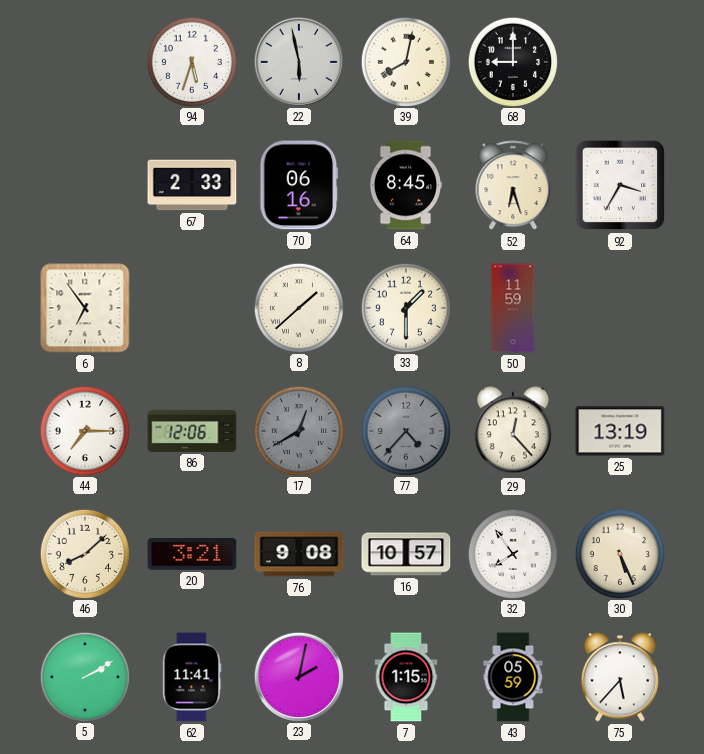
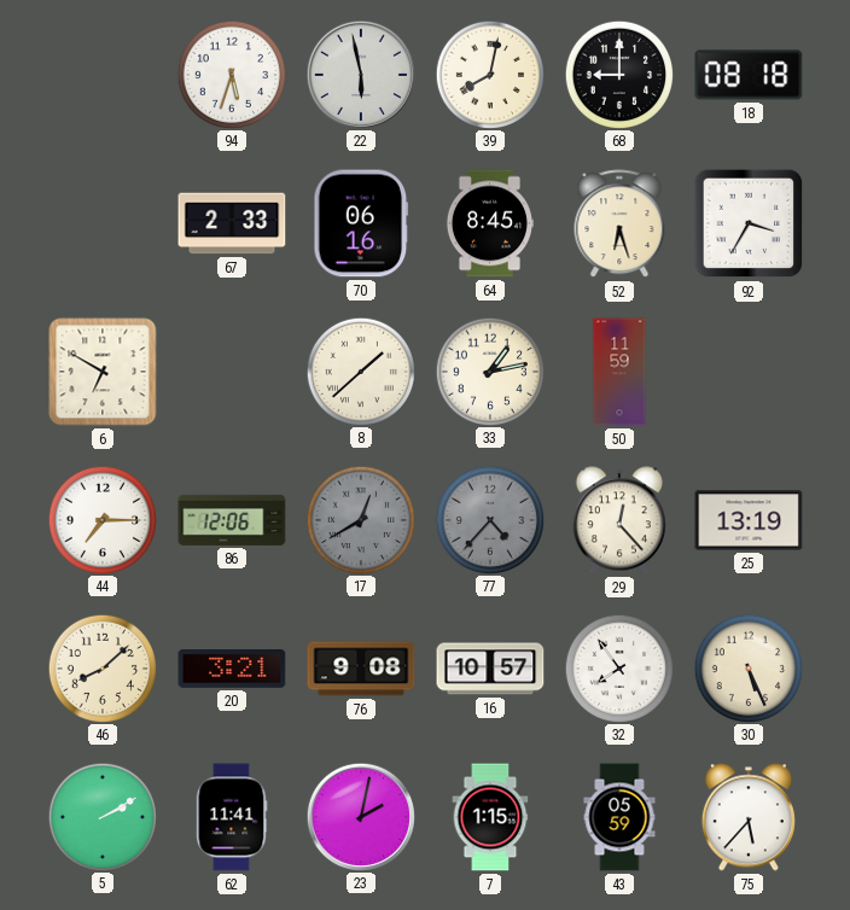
18: none -> 08:18 (749, 75)
6: 6:54 -> 6:50 (103, 372)
33: 1:30 -> 1:13 (489, 371)
